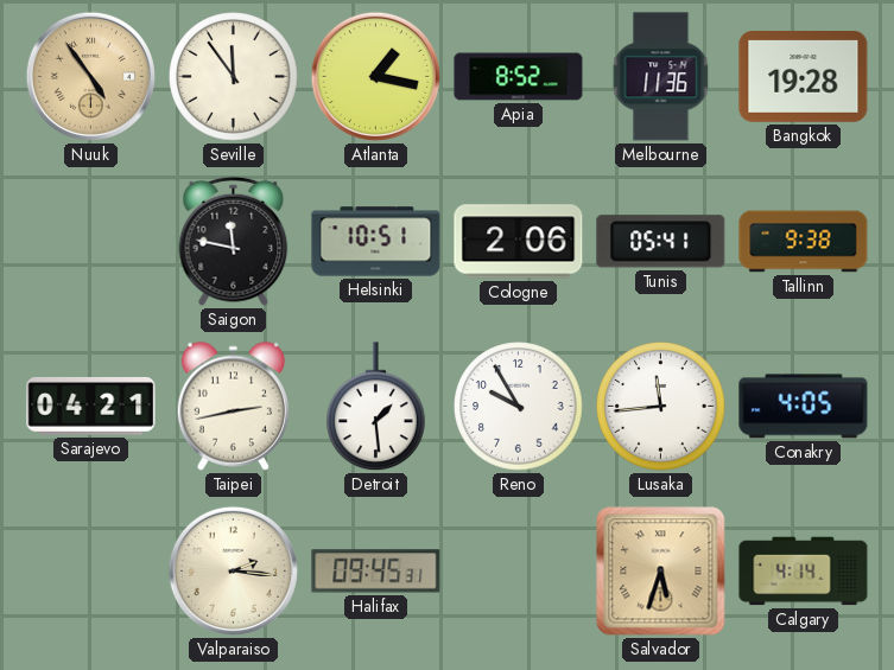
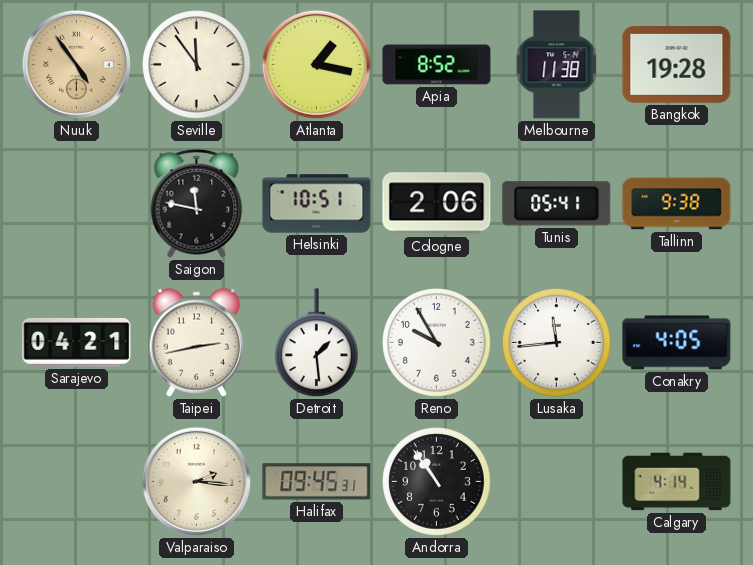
Melbourne: 11:36 -> 11:38 (557, 65)
Andorra: none -> 10:54 (437, 482)
Salvador: 5:33 -> none (661, 572)
